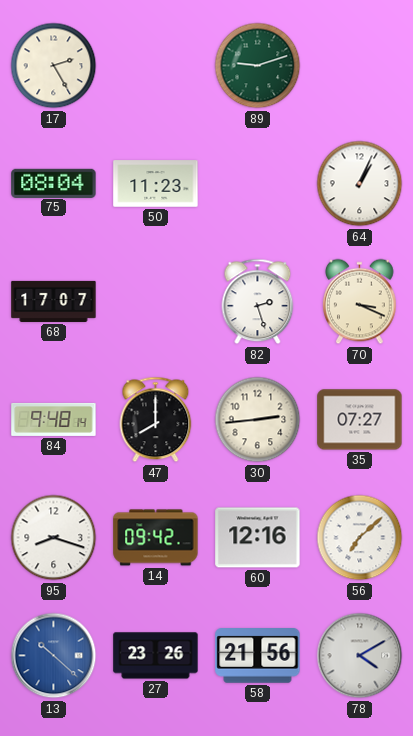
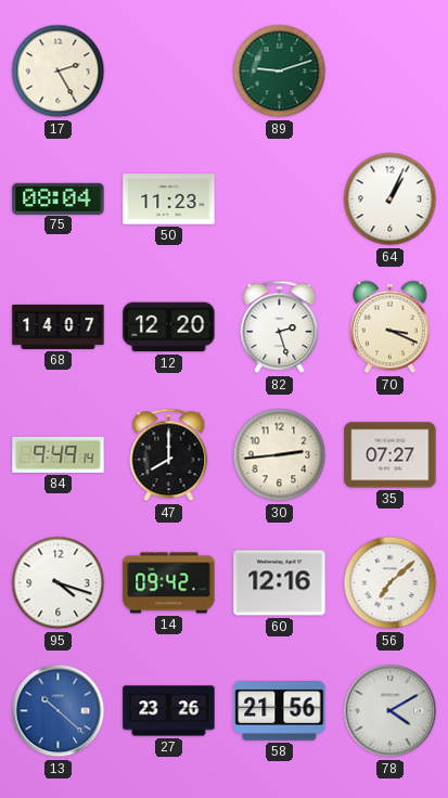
68: 17:07 -> 14:07 (59, 326)
12: none -> 12:20 (169, 327)
84: 9:48 -> 9:49 (59, 454)
95: 8:18 -> 4:18 (59, 583)
